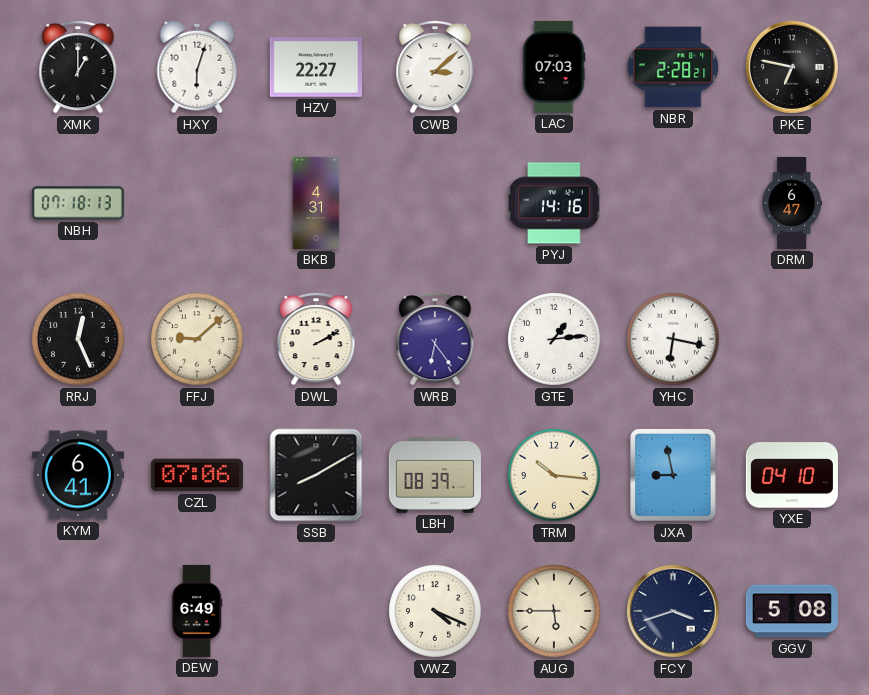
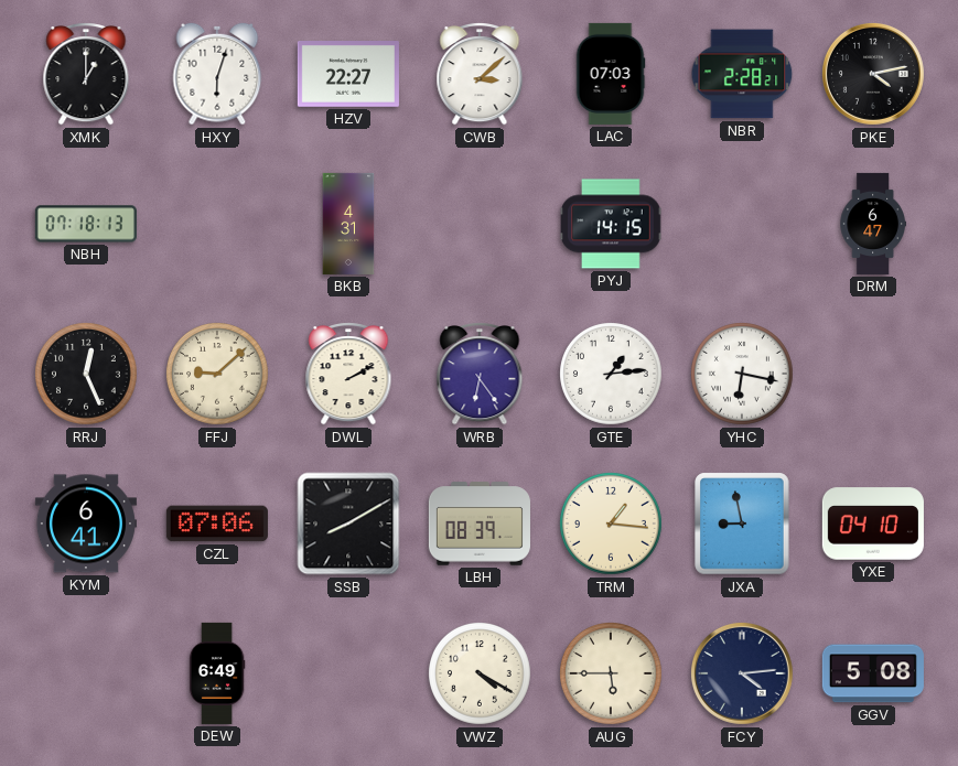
PKE: 6:47 -> 4:13 (873, 74)
PYJ: 14:16 -> 14:15 (611, 224)
TRM: 10:16 -> 1:16 (612, 525)
VWZ: 4:19 -> 4:20 (481, 675)
FCY: 3:42 -> 4:14 (742, 673)
